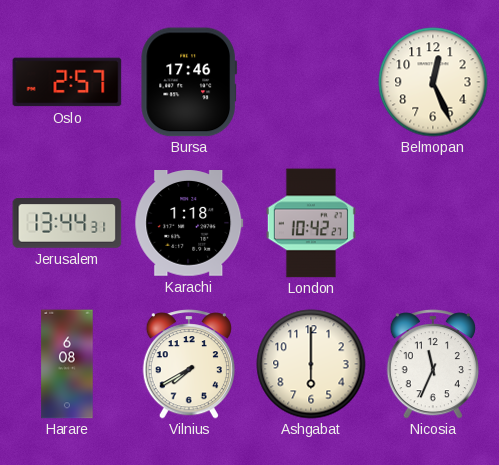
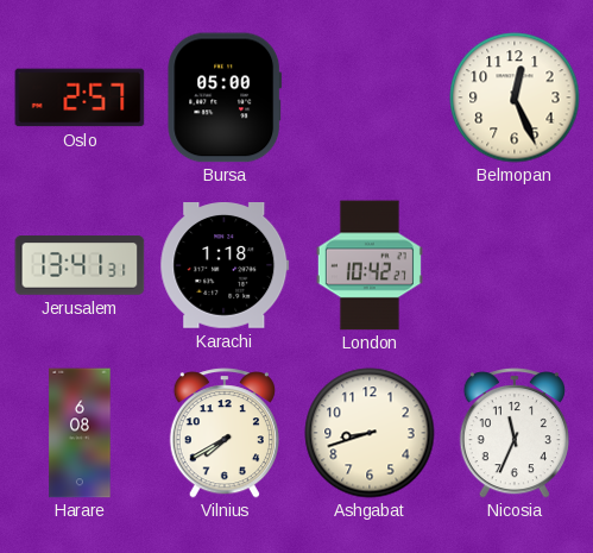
Bursa: 17:46 -> 05:00 (225, 98)
Jerusalem: 13:44 -> 13:41 (80, 265)
Ashgabat: 6:00 -> 8:42 (370, 433)
